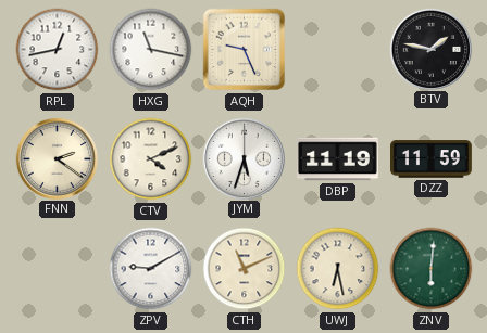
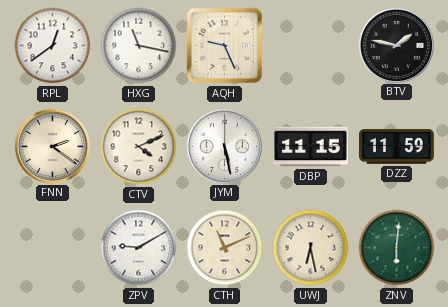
RPL: 12:43 -> 12:39 (53, 46)
JYM: 5:33 -> 5:28 (224, 146)
DBP: 11:19 -> 11:15 (311, 147)
